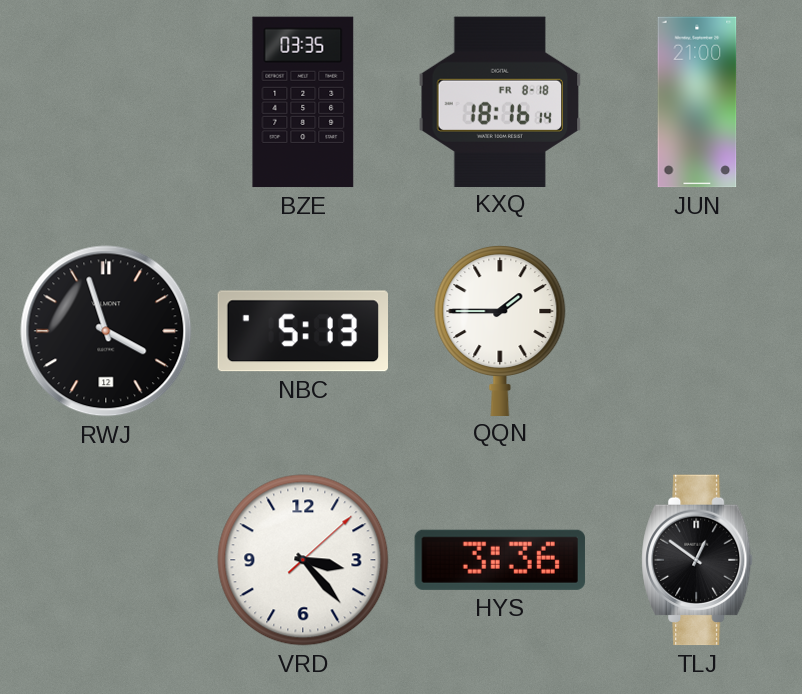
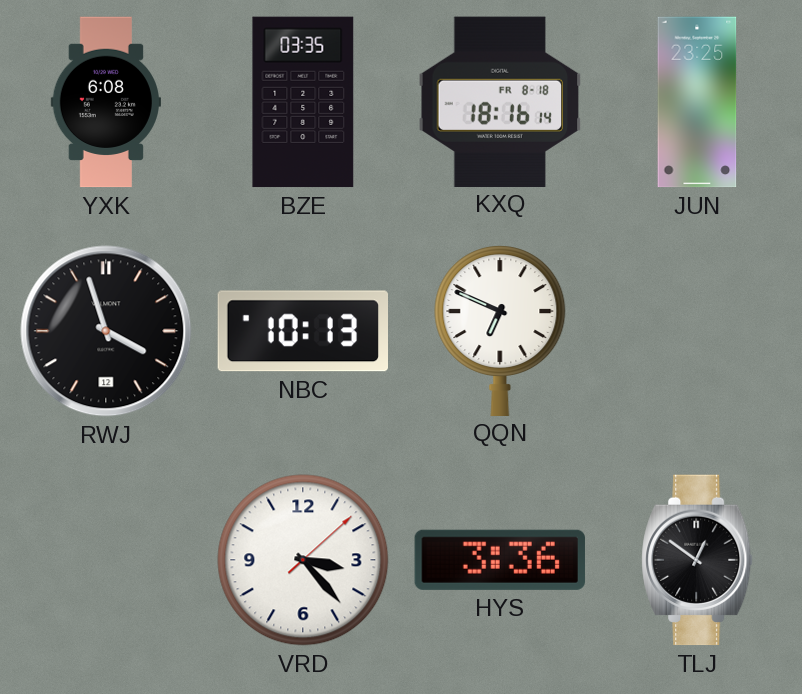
YXK: none -> 6:08 (105, 102)
JUN: 21:00 -> 23:25 (697, 102)
NBC: 5:13 -> 10:13 (302, 331)
QQN: 1:45 -> 6:49 (500, 330)
